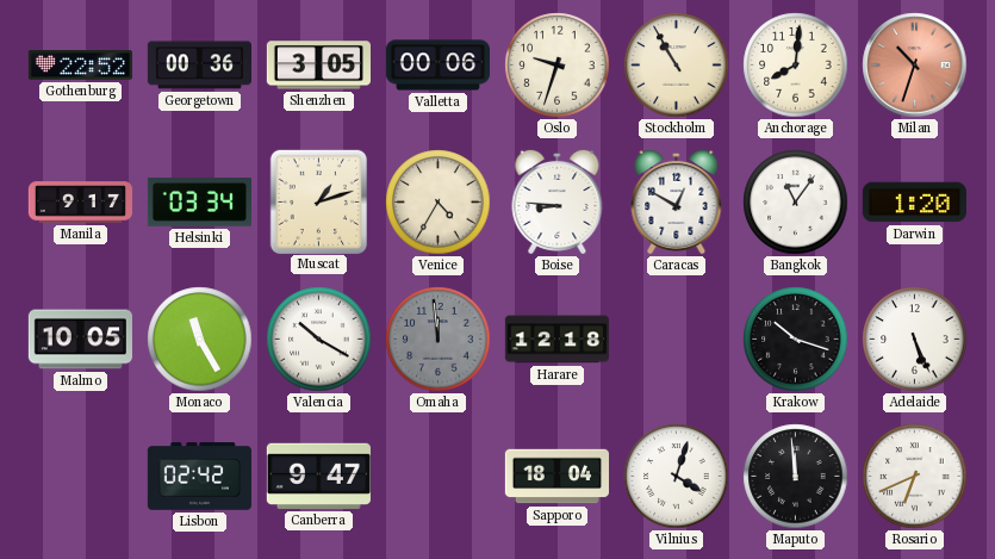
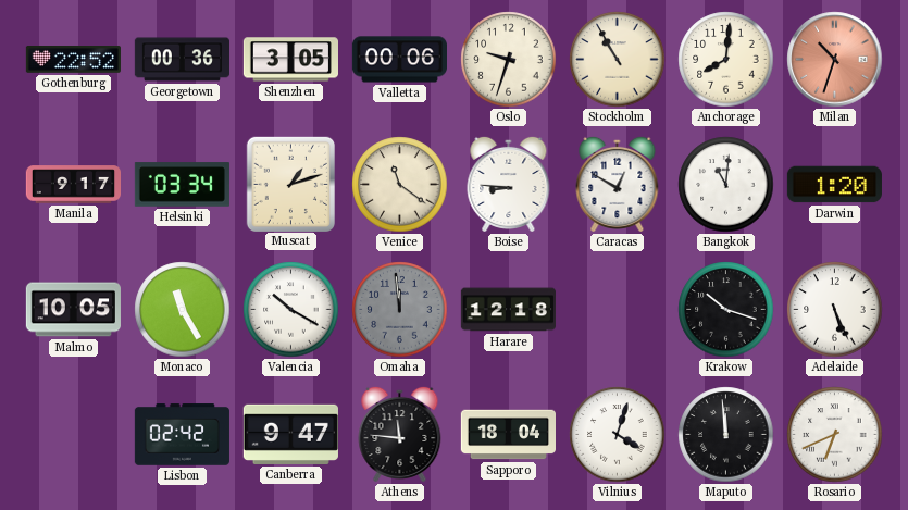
Venice: 4:35 -> 11:21 (400, 185)
Bangkok: 11:06 -> 11:01 (726, 185)
Athens: none -> 11:46 (400, 434)
